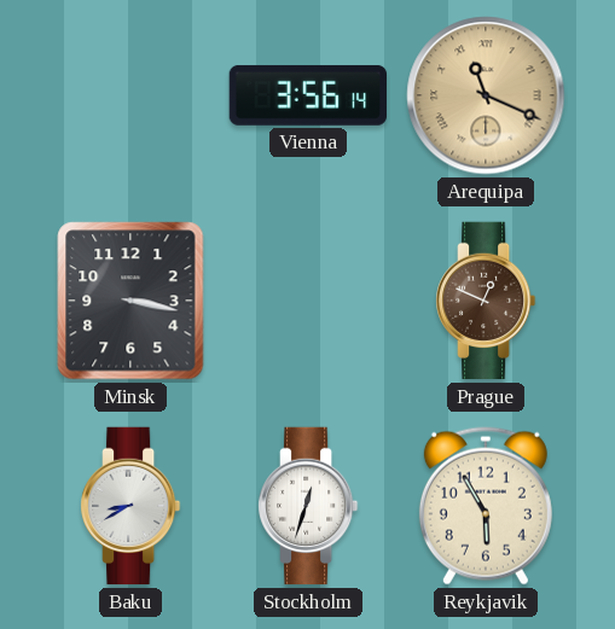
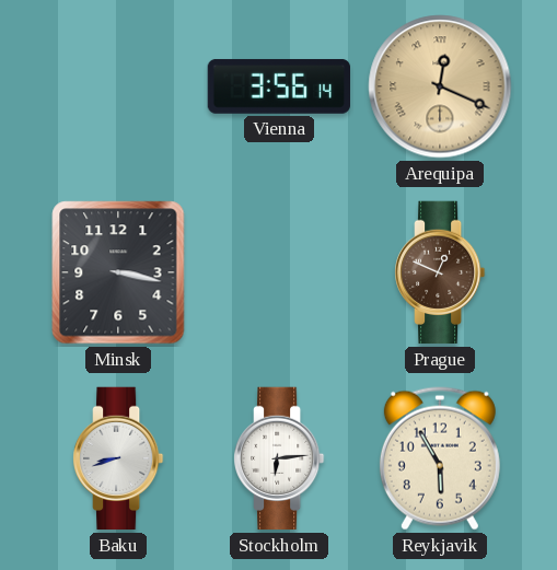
Arequipa: 11:19 -> 12:19 (440, 86)
Baku: 8:40 -> 8:42 (119, 458)
Stockholm: 12:33 -> 6:14 (280, 458)
